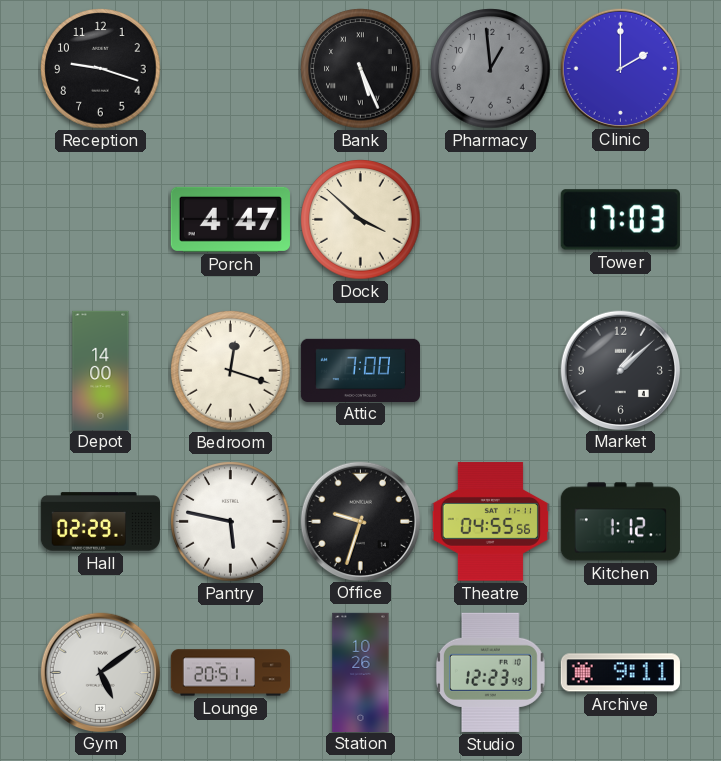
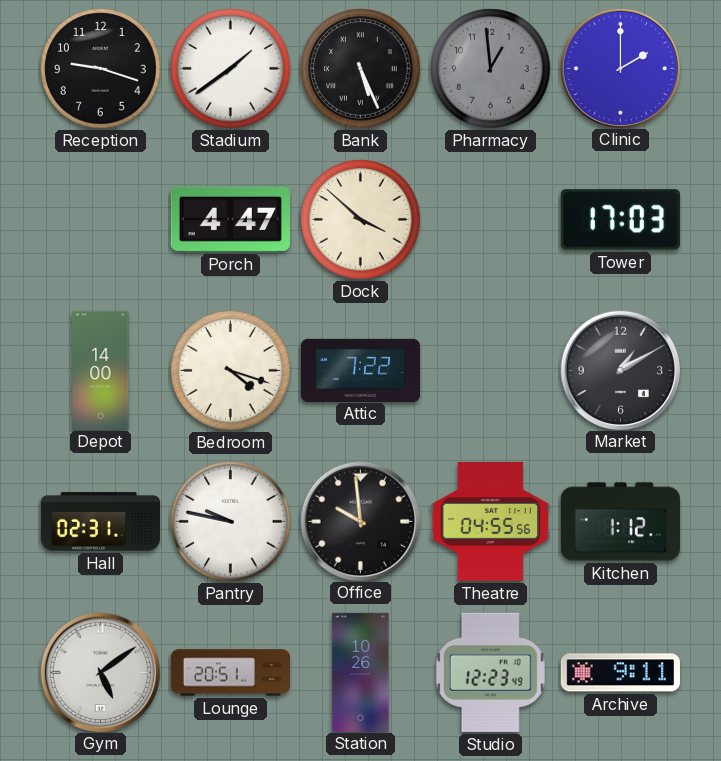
Stadium: none -> 1:39 (231, 69)
Bedroom: 12:18 -> 4:18 (231, 371)
Attic: 7:00 -> 7:22 (360, 370)
Market: 1:08 -> 1:10 (620, 370)
Hall: 02:29 -> 02:31 (100, 522)
Pantry: 5:47 -> 9:47 (231, 522)
Office: 9:33 -> 9:59 (360, 521)
